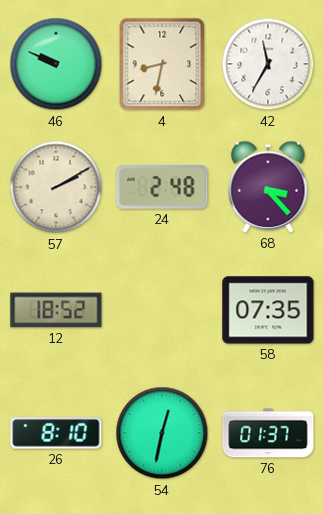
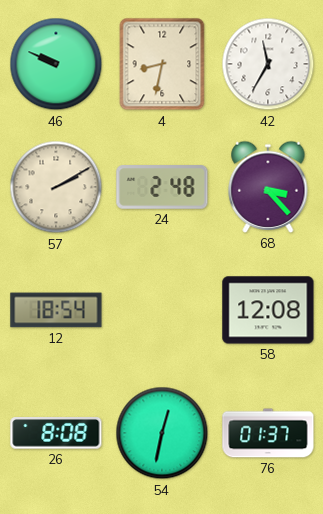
12: 18:52 -> 18:54 (56, 310)
58: 07:35 -> 12:08 (268, 310)
26: 8:10 -> 8:08 (56, 433)
